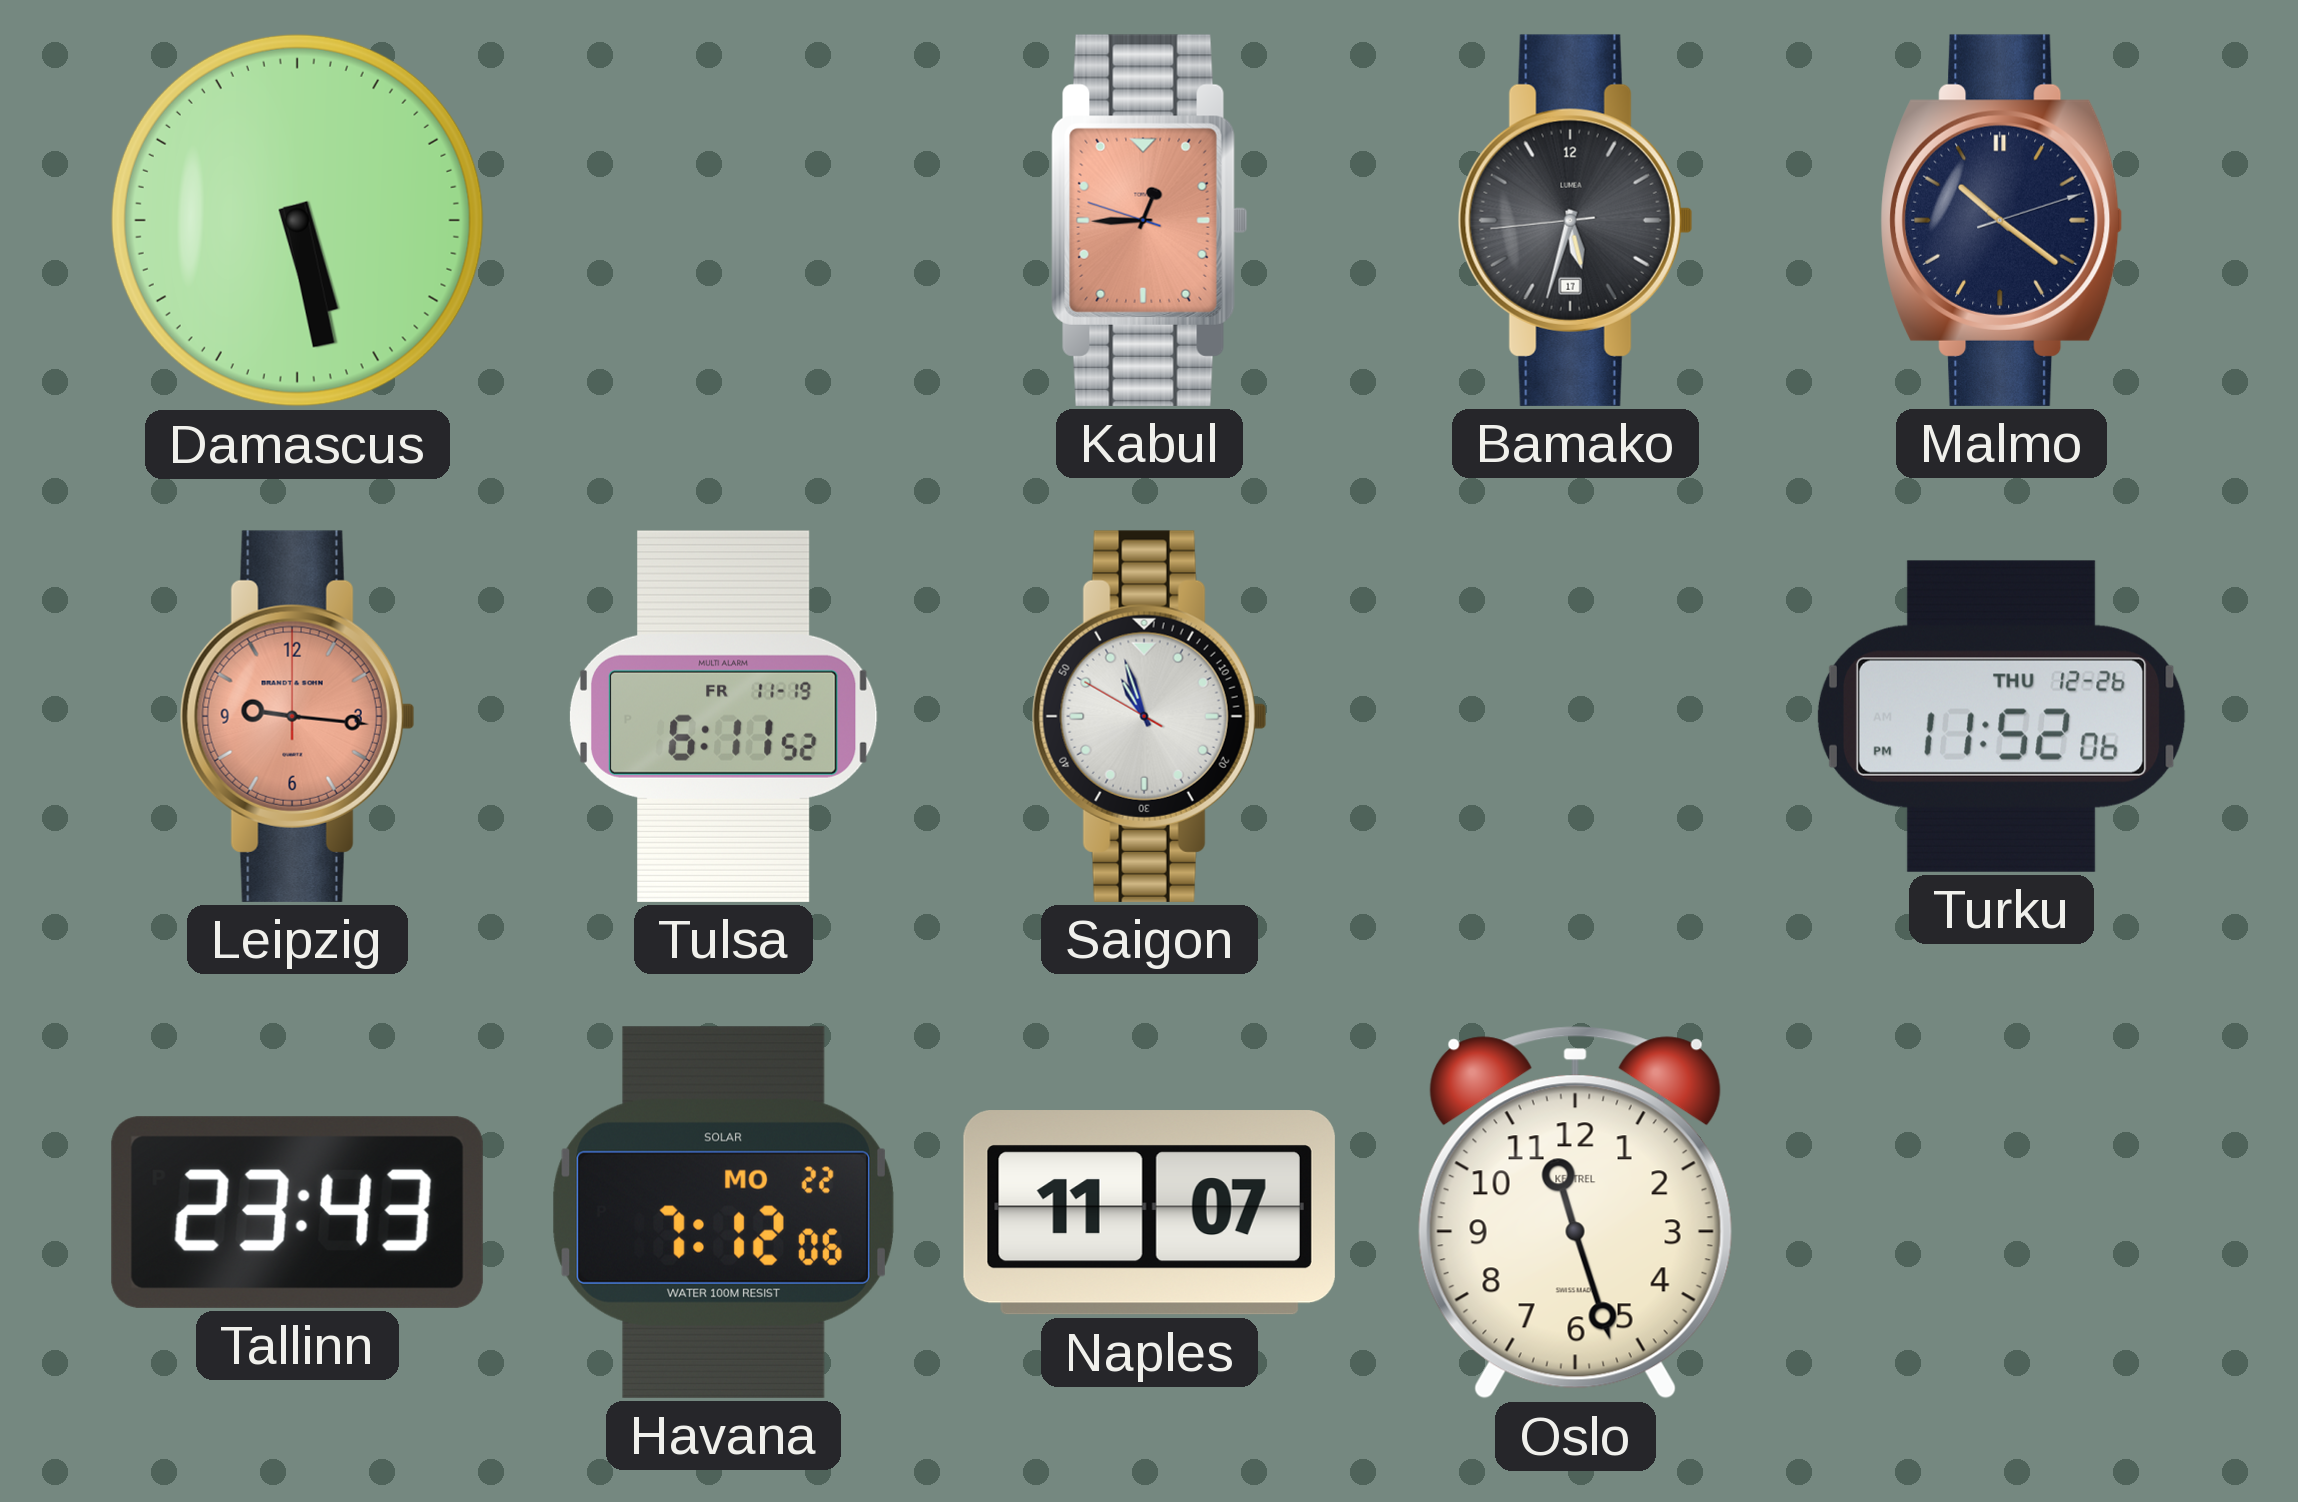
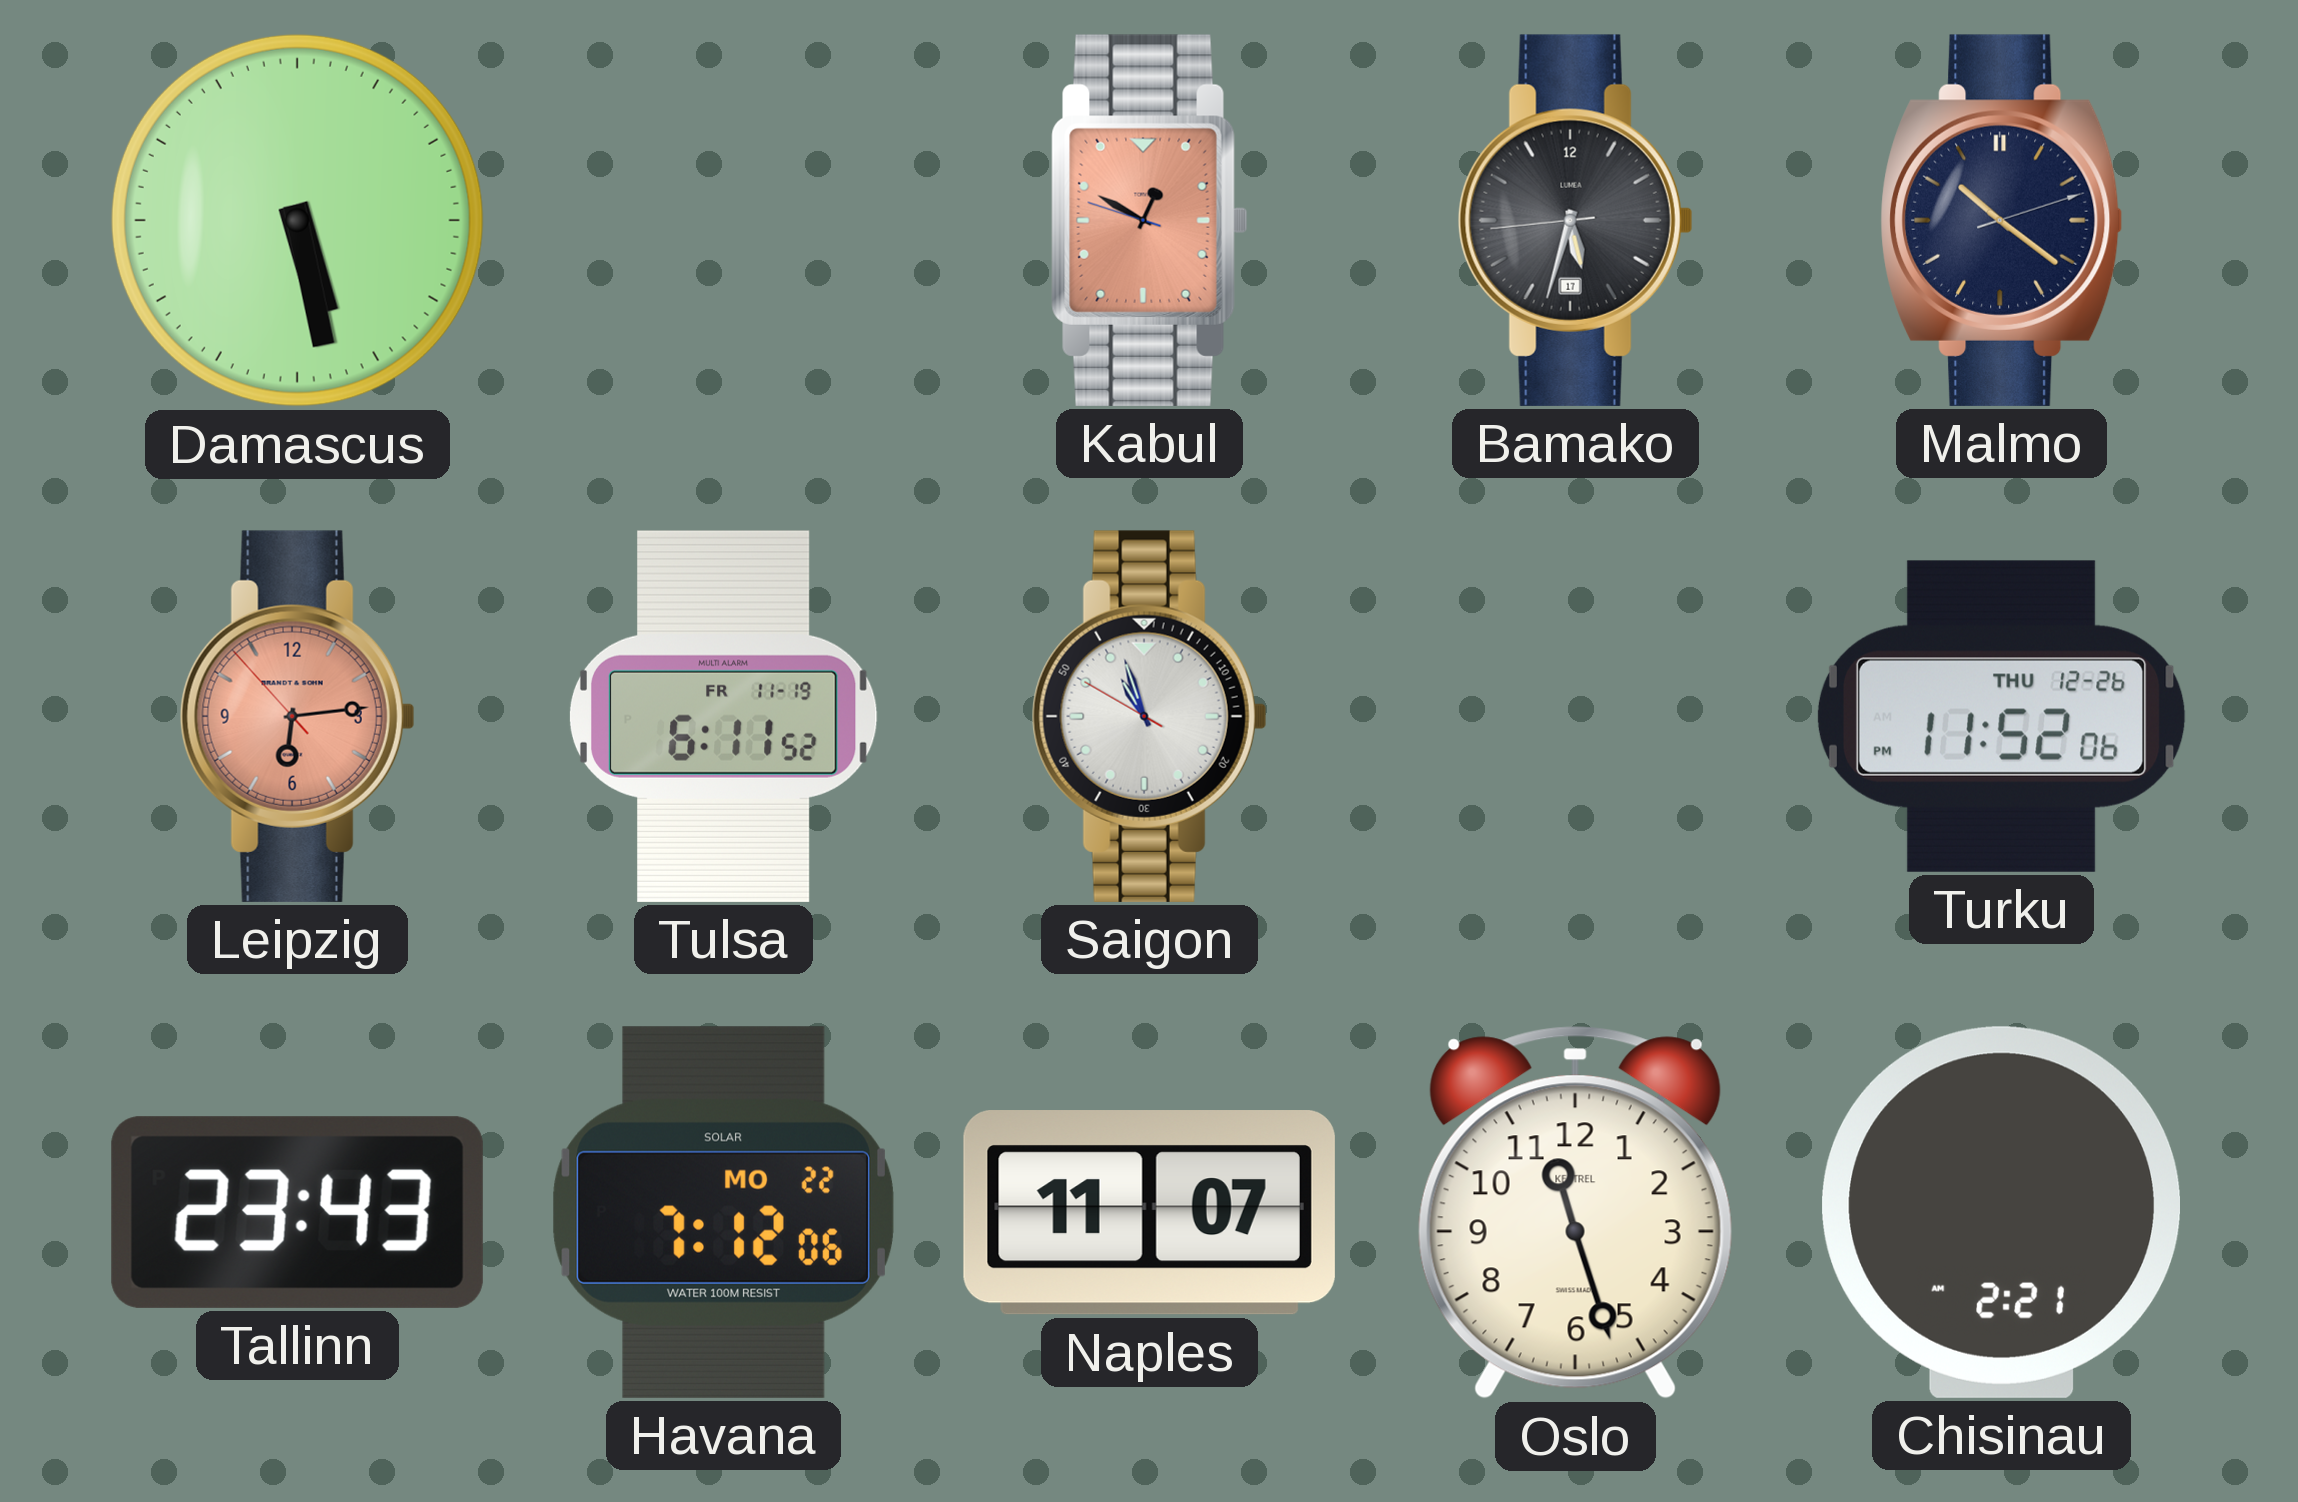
Kabul: 12:44 -> 12:49 (1150, 220)
Leipzig: 9:16 -> 6:13 (297, 716)
Chisinau: none -> 2:21 (2001, 1212)
